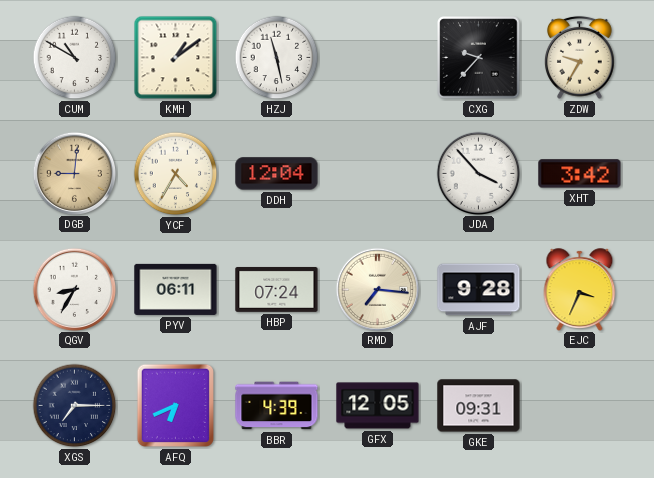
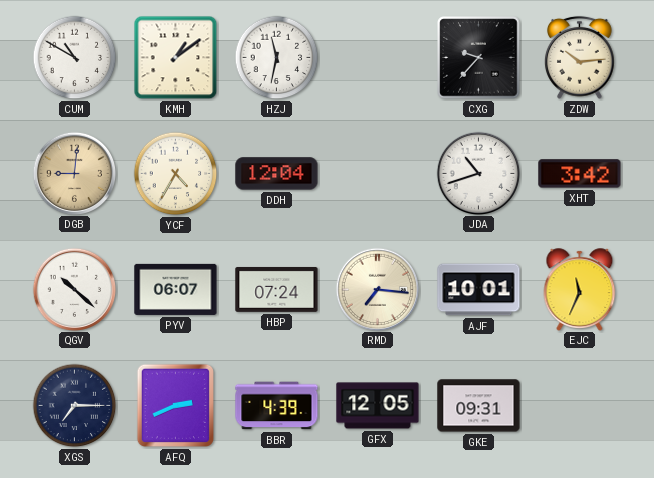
HZJ: 11:28 -> 11:32 (277, 58)
ZDW: 9:35 -> 10:14 (580, 57)
JDA: 3:53 -> 10:42 (478, 173)
QGV: 8:35 -> 10:22 (74, 289)
PYV: 06:11 -> 06:07 (176, 289)
AJF: 9:28 -> 10:01 (479, 290)
EJC: 3:34 -> 11:34 (580, 289)
AFQ: 6:41 -> 2:41 (175, 405)
